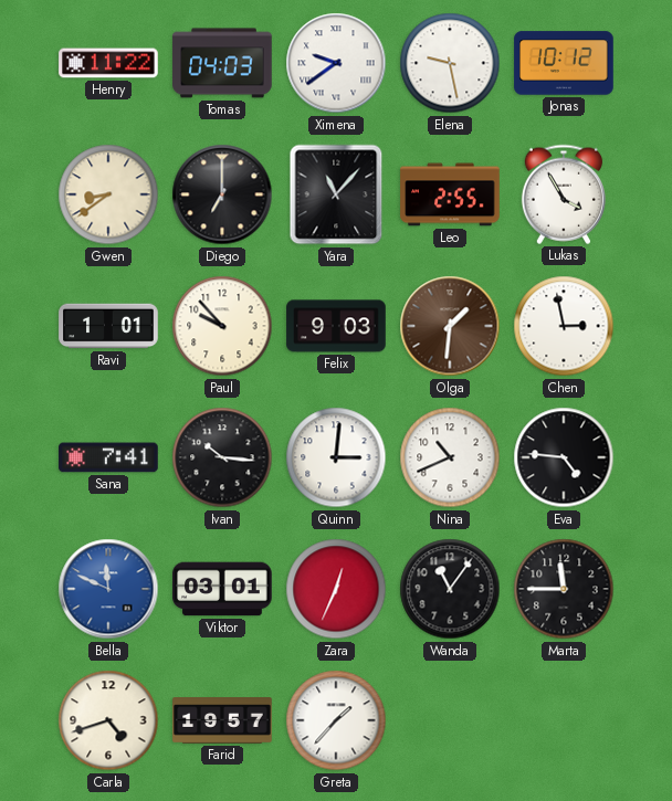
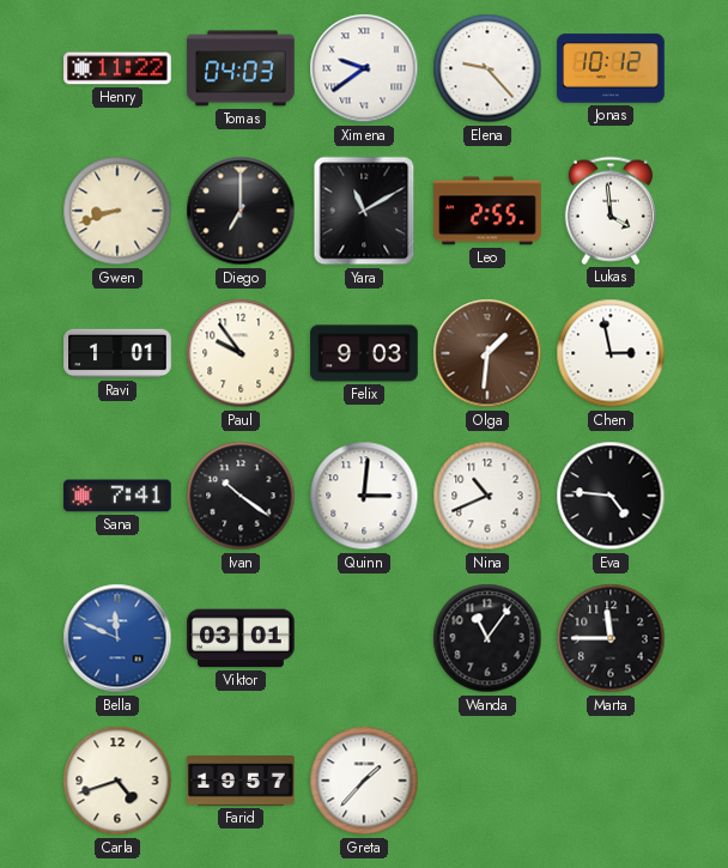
Elena: 9:28 -> 9:23 (487, 68)
Gwen: 8:39 -> 8:42 (117, 211)
Yara: 11:07 -> 11:10 (364, 211)
Lukas: 3:55 -> 3:59 (611, 211)
Paul: 9:53 -> 9:54 (241, 353)
Ivan: 10:16 -> 10:21 (241, 496)
Zara: 12:34 -> none (336, 589)
